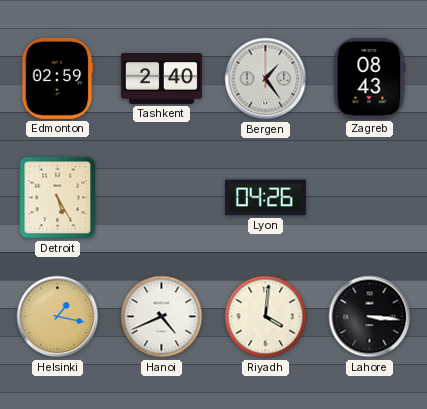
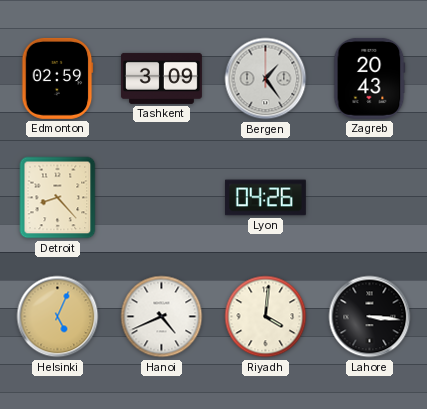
Tashkent: 2:40 -> 3:09 (161, 78)
Zagreb: 08:43 -> 20:43 (370, 78)
Detroit: 5:25 -> 8:23 (58, 198)
Helsinki: 1:17 -> 5:04 (58, 317)
